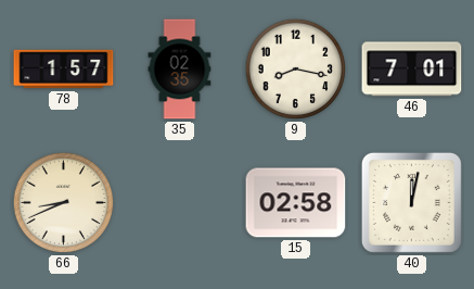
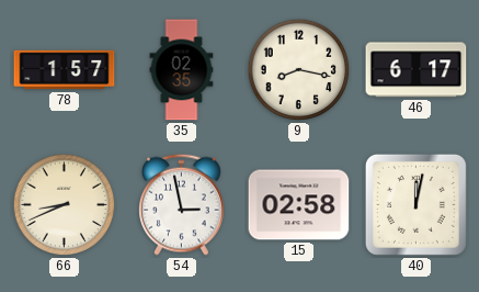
46: 7:01 -> 6:17 (417, 70)
54: none -> 2:58 (182, 204)
